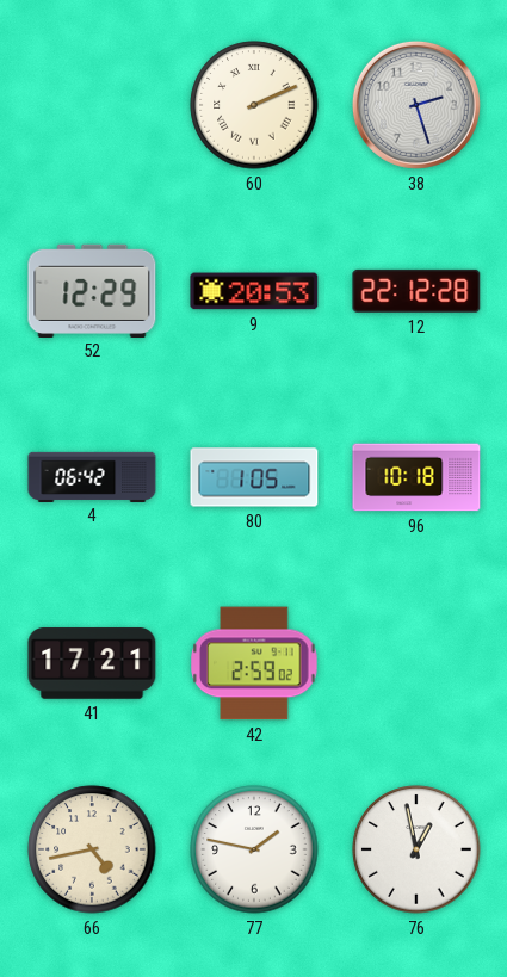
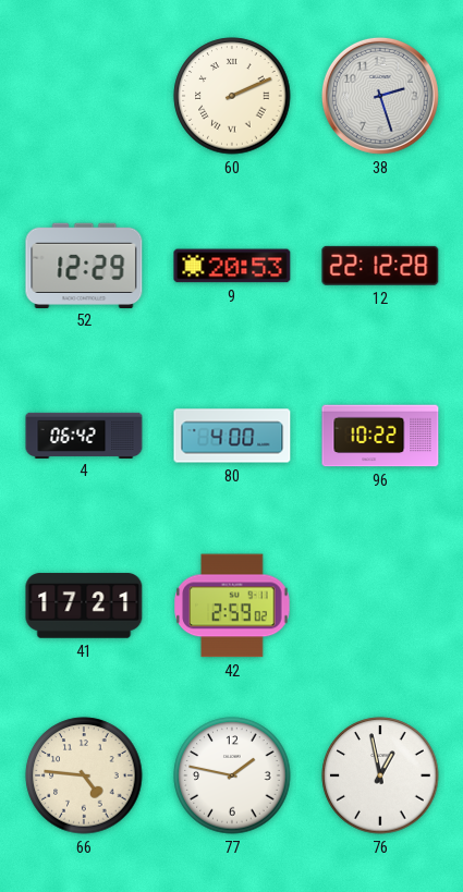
80: 1:05 -> 4:00 (232, 436)
96: 10:18 -> 10:22 (380, 436)
66: 4:43 -> 4:46 (84, 775)
